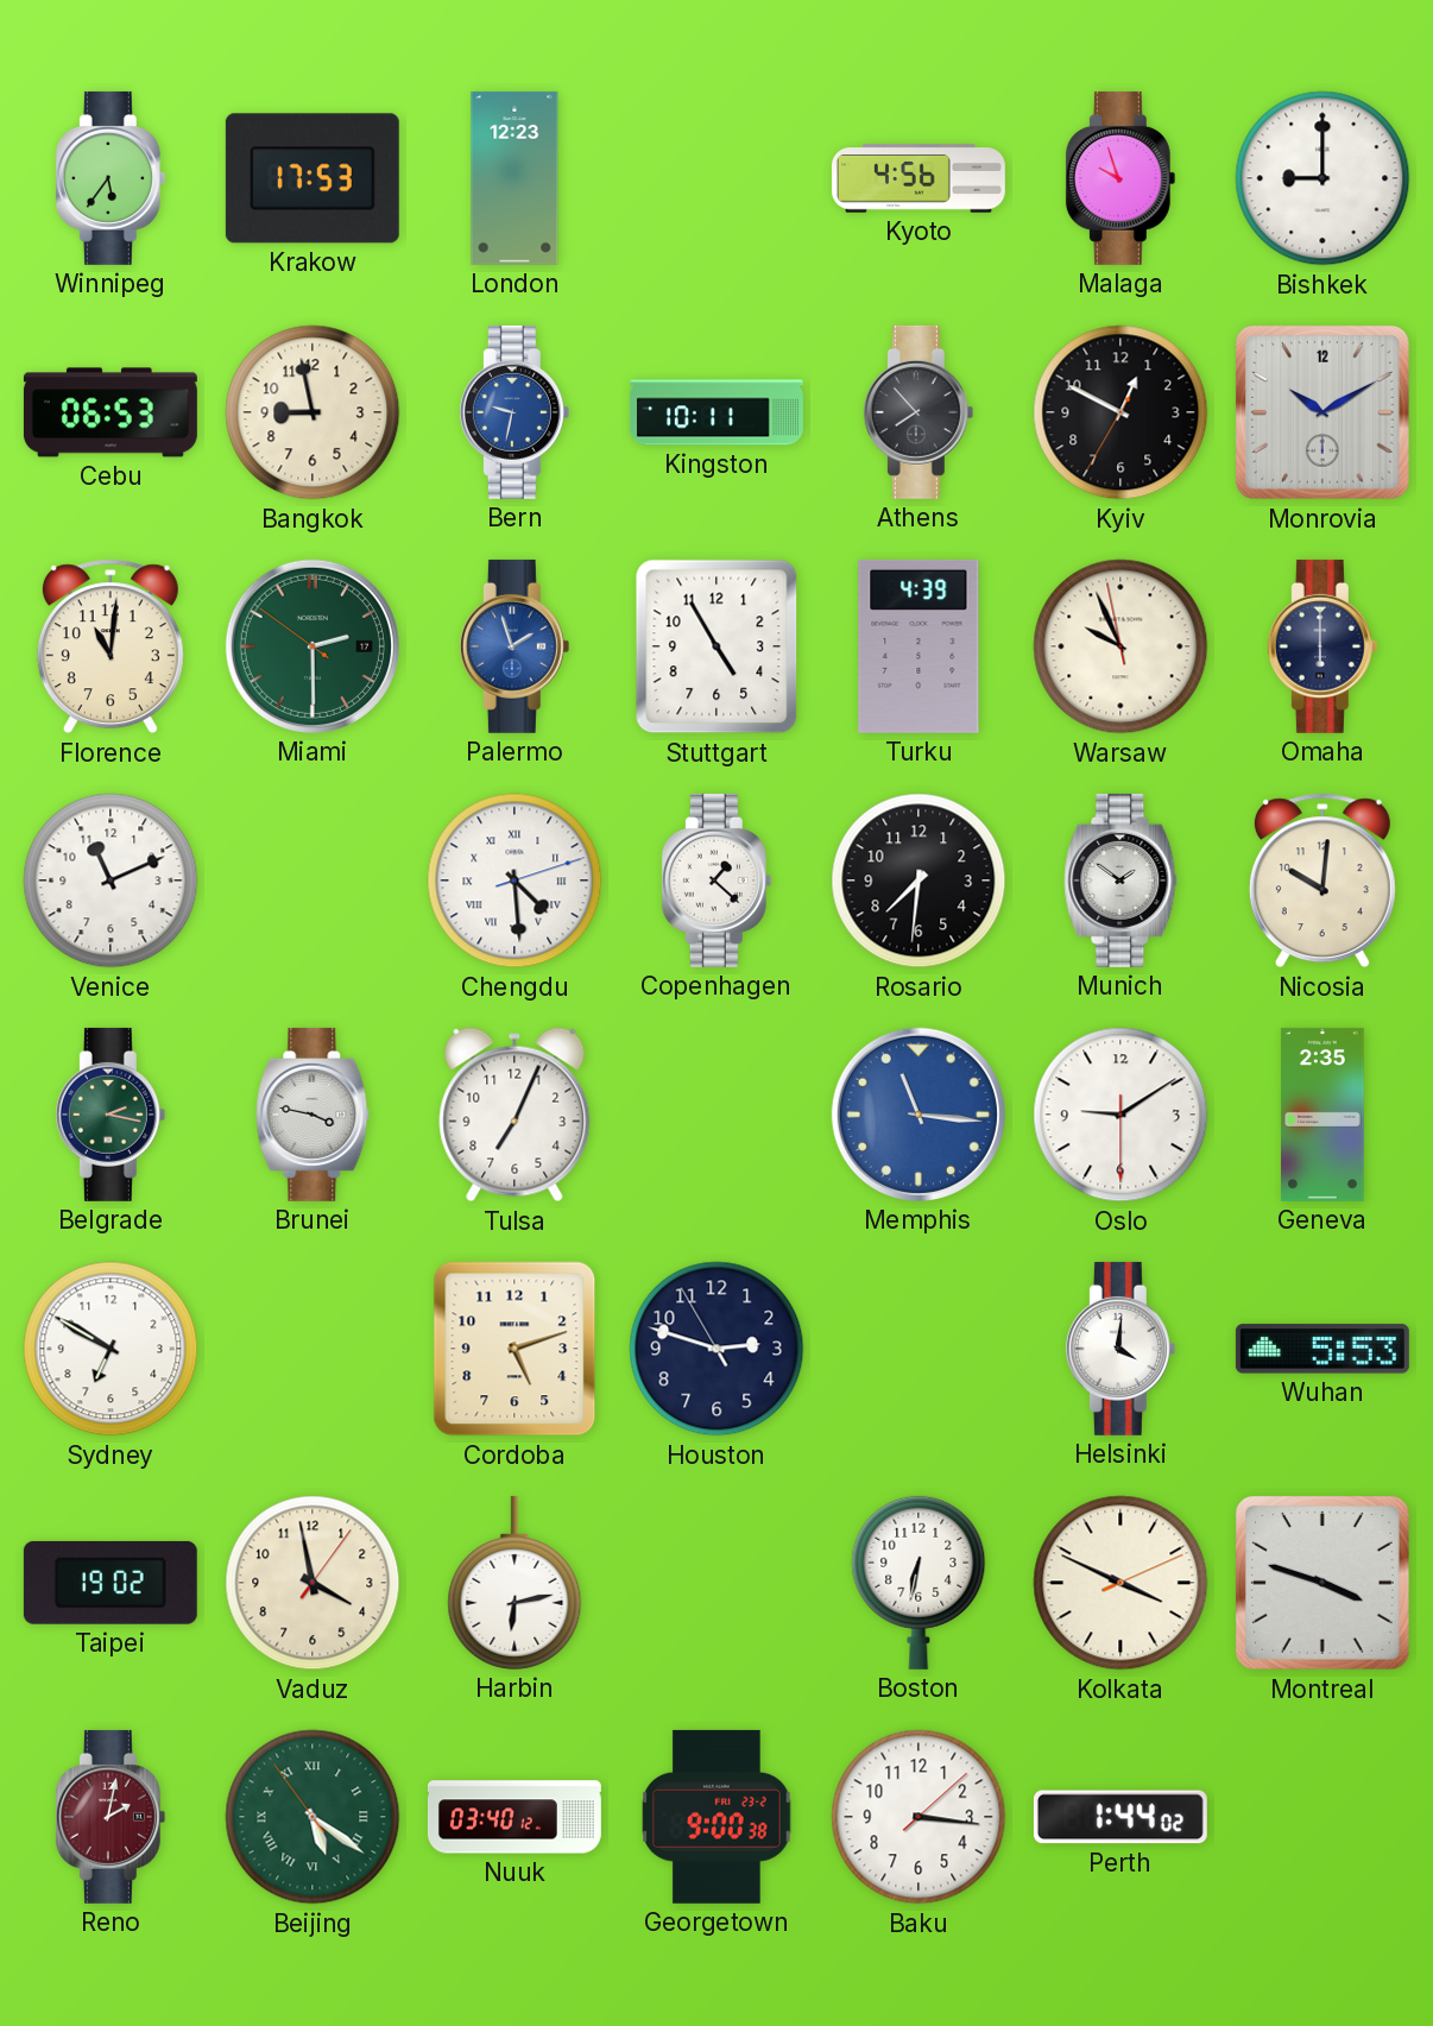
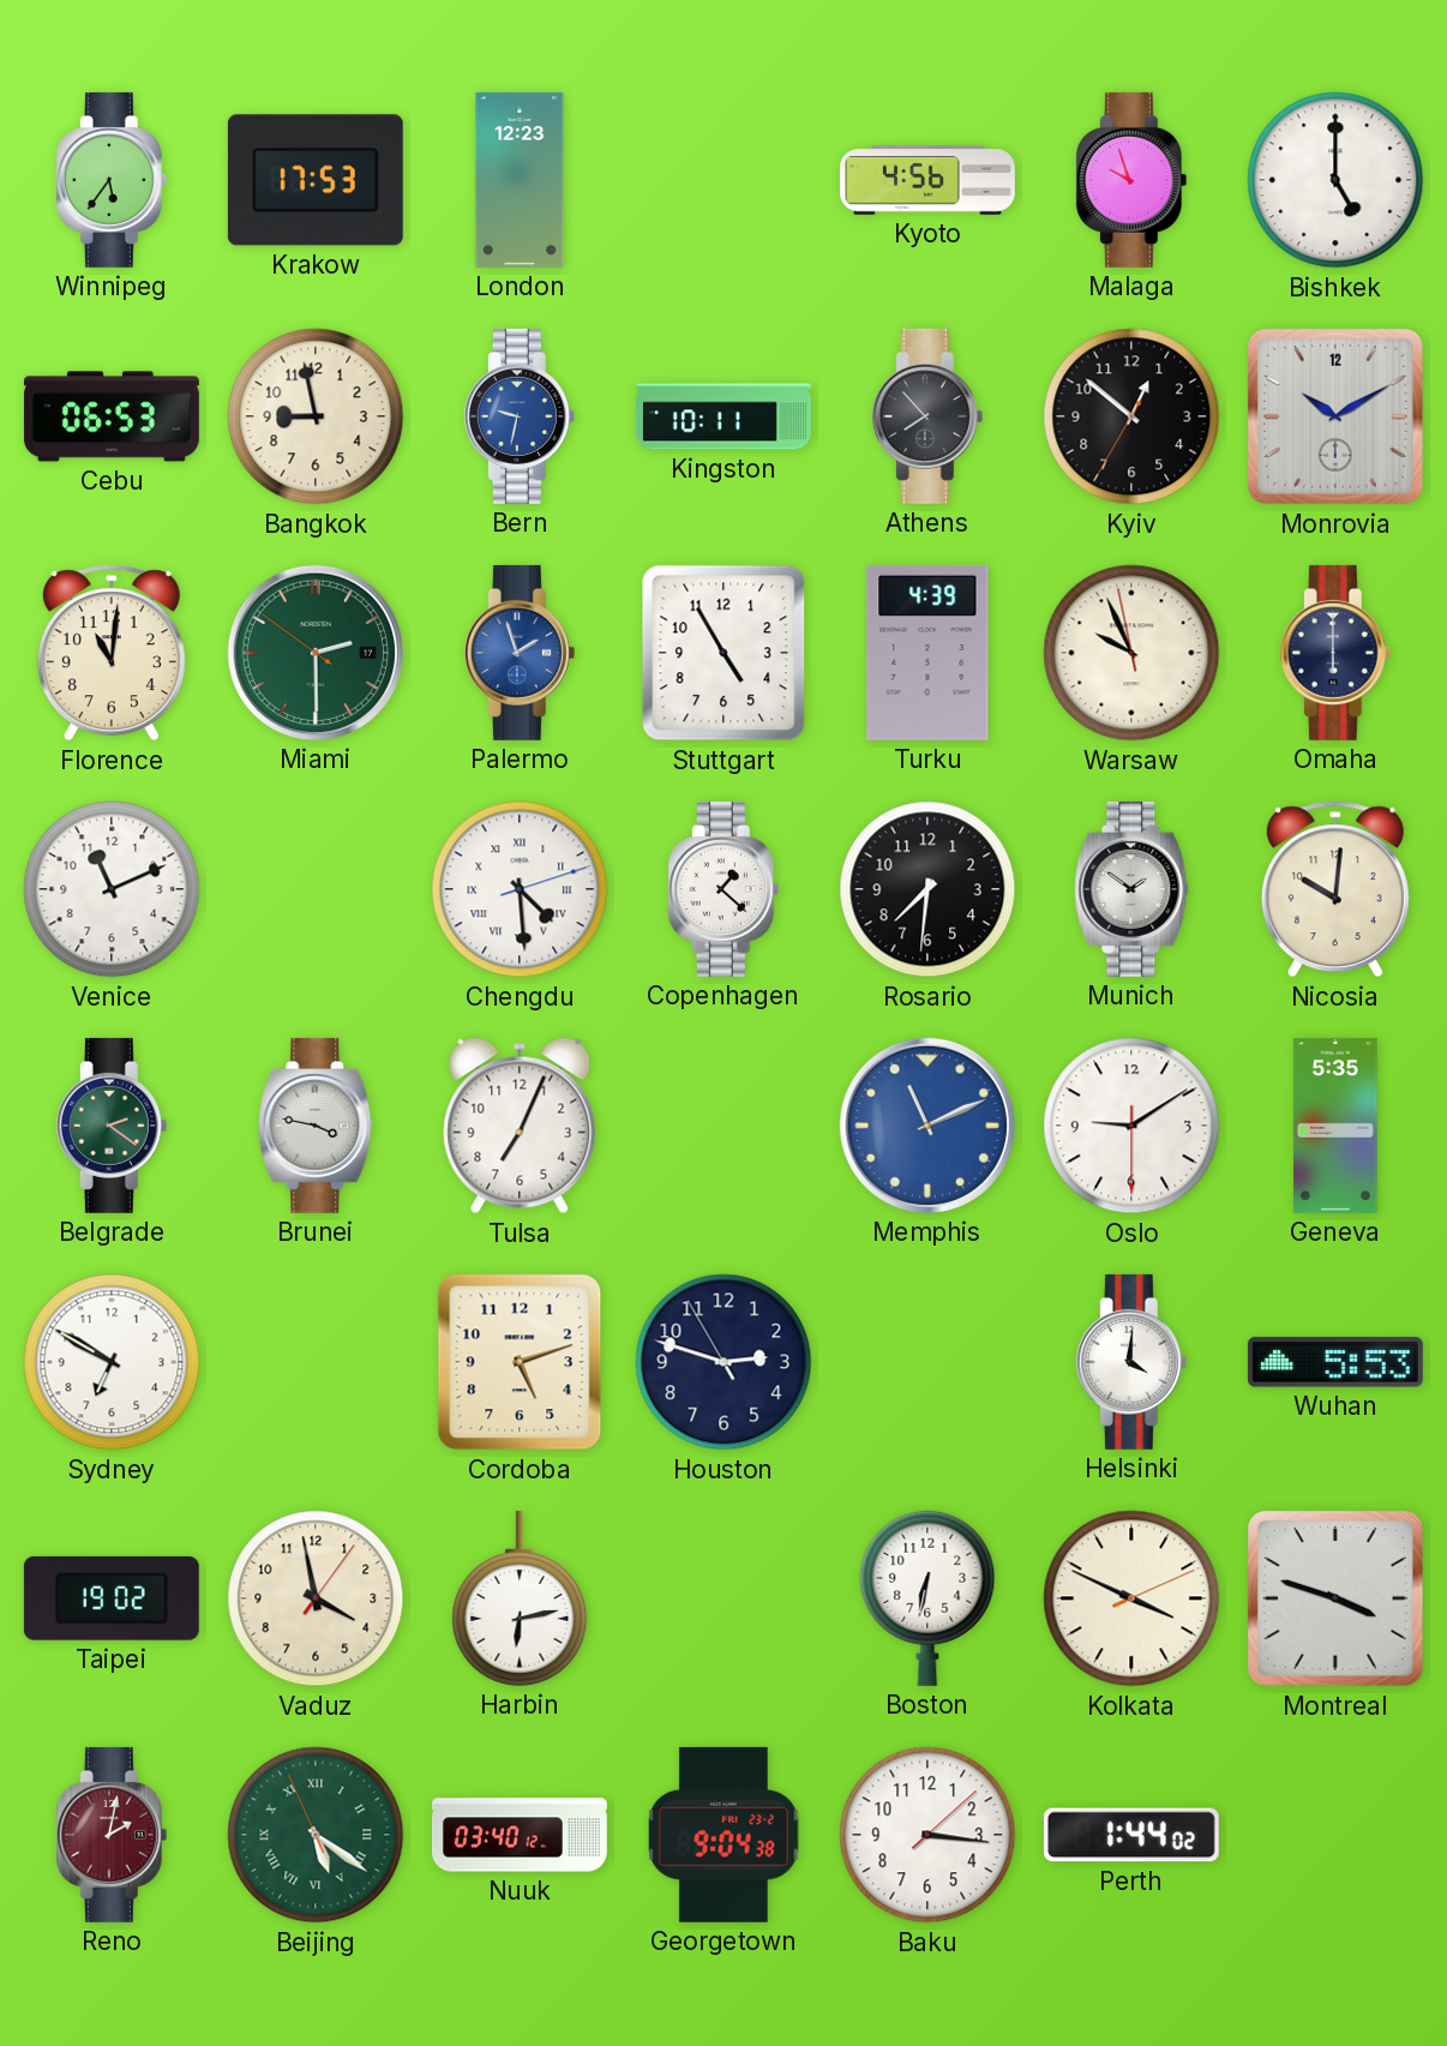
Bishkek: 9:00 -> 5:00 (1335, 180)
Kyiv: 12:49 -> 12:51 (1131, 416)
Belgrade: 2:17 -> 2:21 (112, 1126)
Memphis: 11:16 -> 11:11 (927, 1126)
Geneva: 2:35 -> 5:35 (1335, 1126)
Beijing: 5:20:54 -> 5:20:56 (316, 1835)
Georgetown: 9:00 -> 9:04 (723, 1835)
